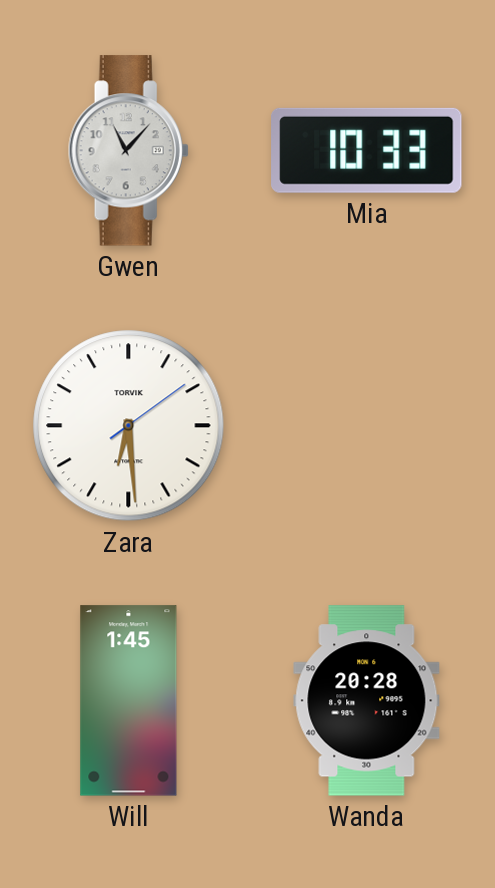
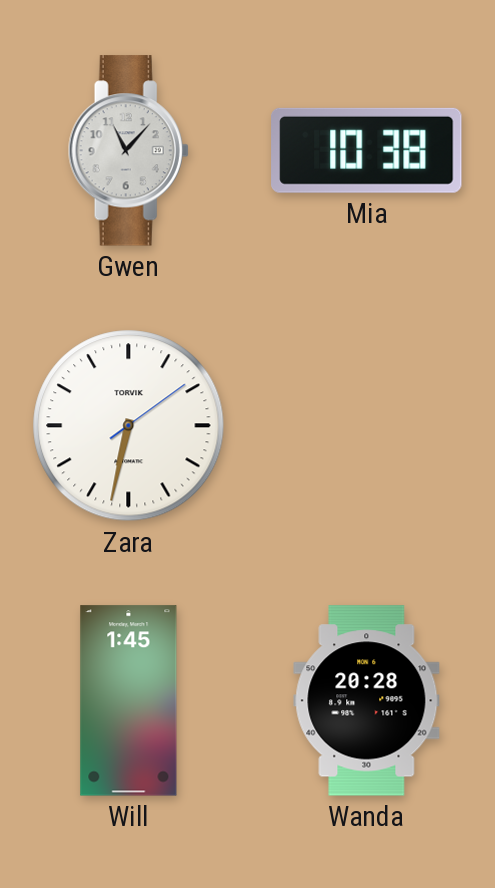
Mia: 10:33 -> 10:38 (367, 150)
Zara: 6:29 -> 6:32 (129, 426)
